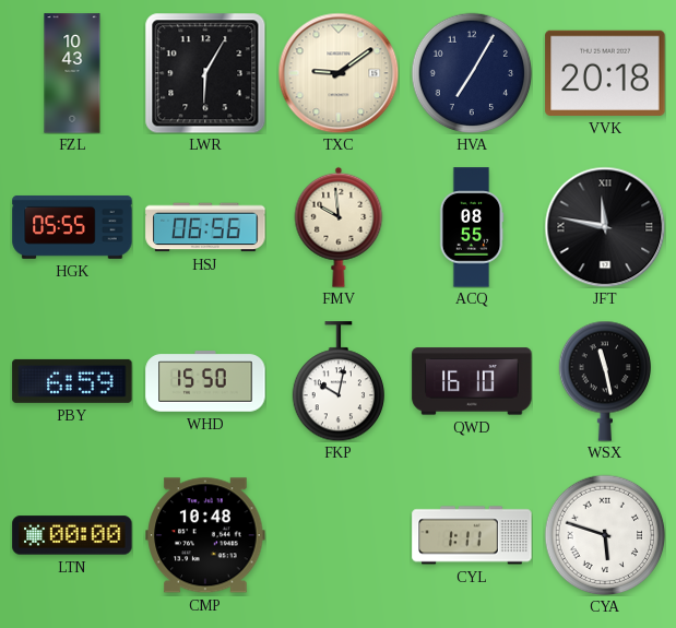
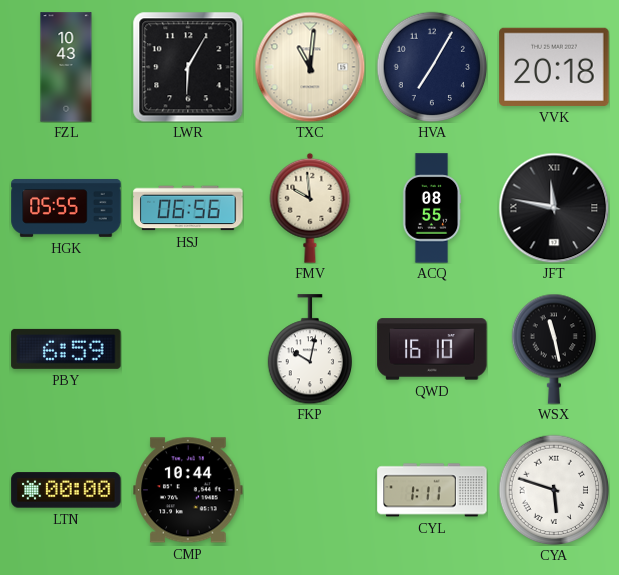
TXC: 9:09 -> 11:01 (310, 67)
WHD: 15:50 -> none (205, 381)
CMP: 10:48 -> 10:44 (188, 490)
